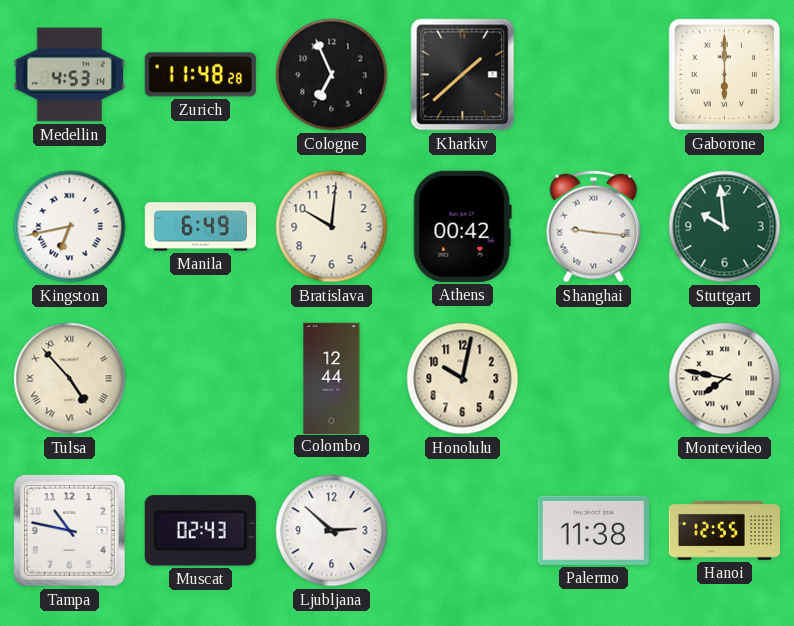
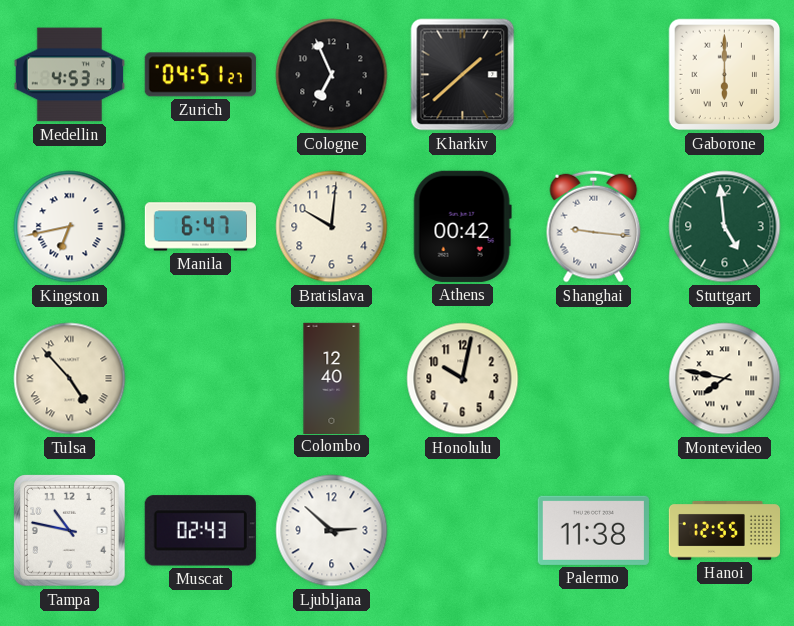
Zurich: 11:48 -> 04:51 (200, 75)
Manila: 6:49 -> 6:47 (200, 227)
Stuttgart: 9:59 -> 4:59 (725, 227)
Colombo: 12:44 -> 12:40 (332, 378)
